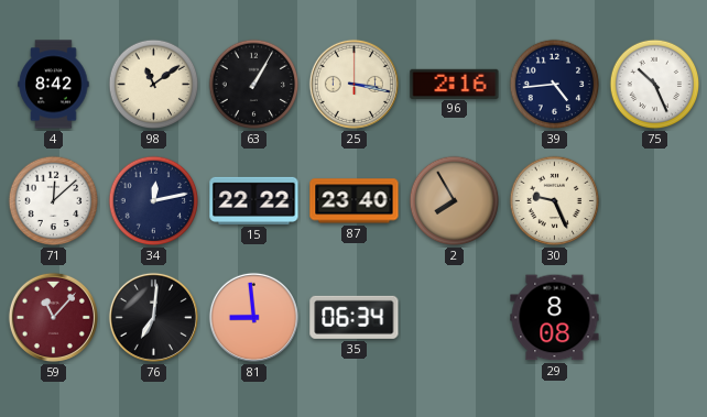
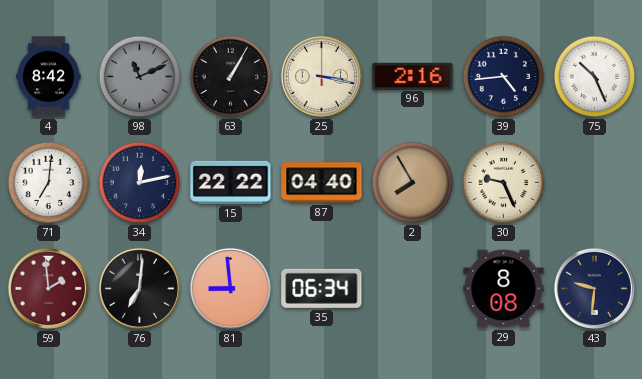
98: 11:09 -> 11:11 (140, 77)
98 dial: cream -> grey (140, 77)
71: 12:08 -> 7:01 (49, 183)
87: 23:40 -> 04:40 (322, 183)
59: 11:07 -> 1:59 (48, 288)
43: none -> 9:31 (594, 288)
